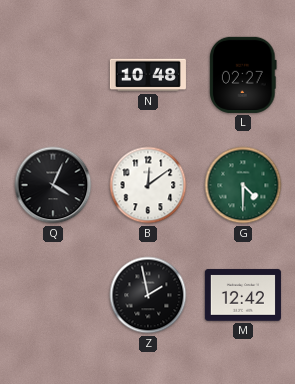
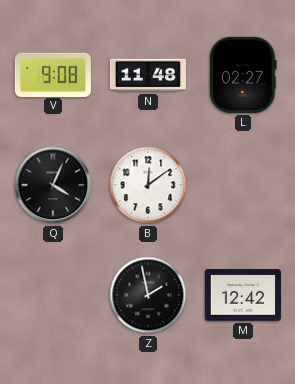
V: none -> 9:08 (53, 74)
N: 10:48 -> 11:48 (148, 75)
G: 4:30 -> none (243, 185)
